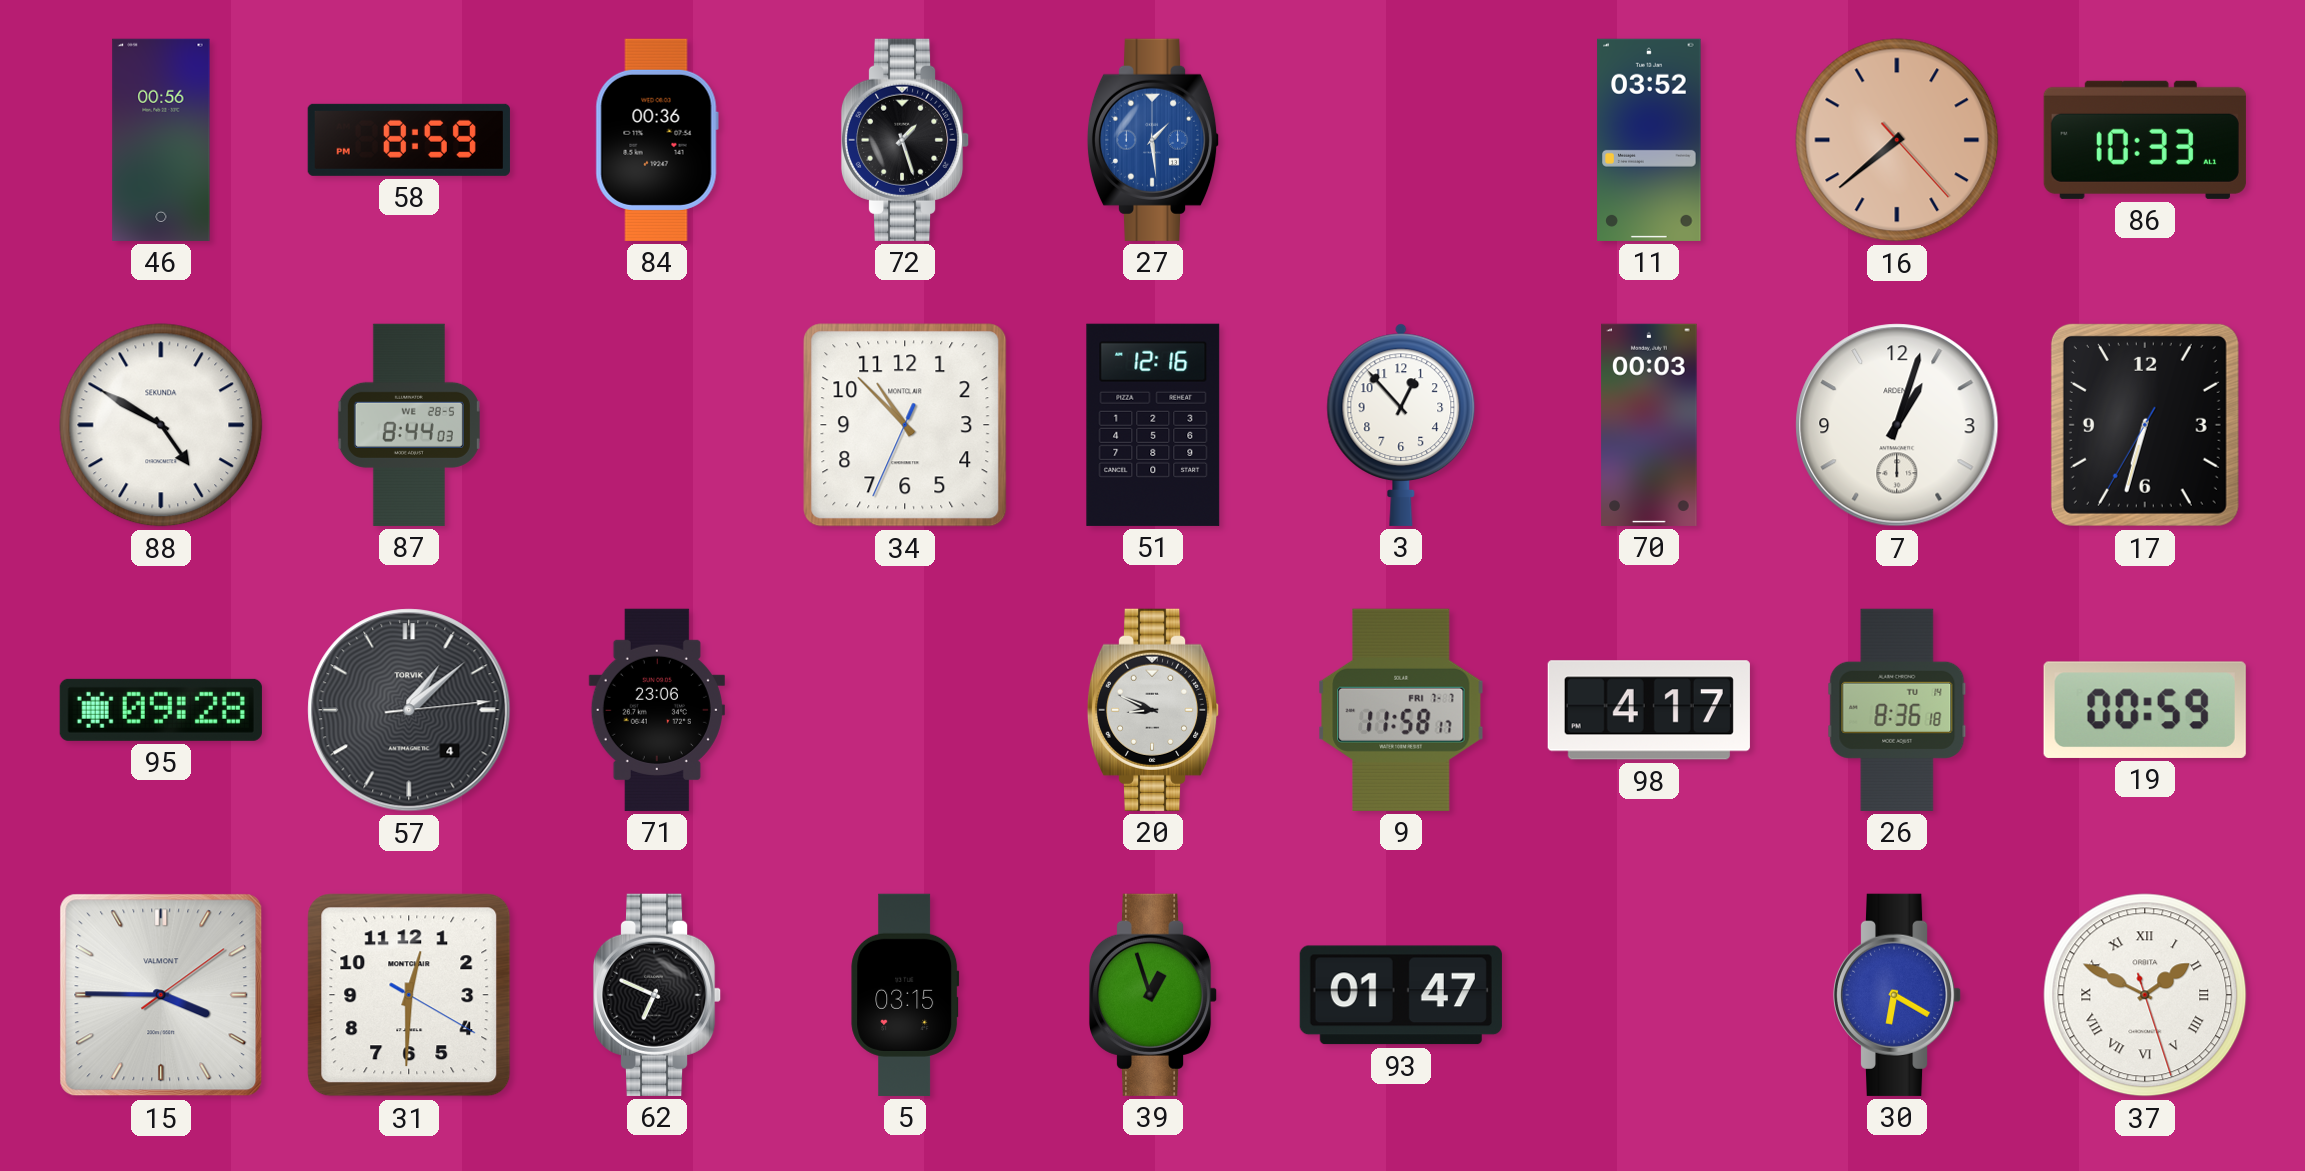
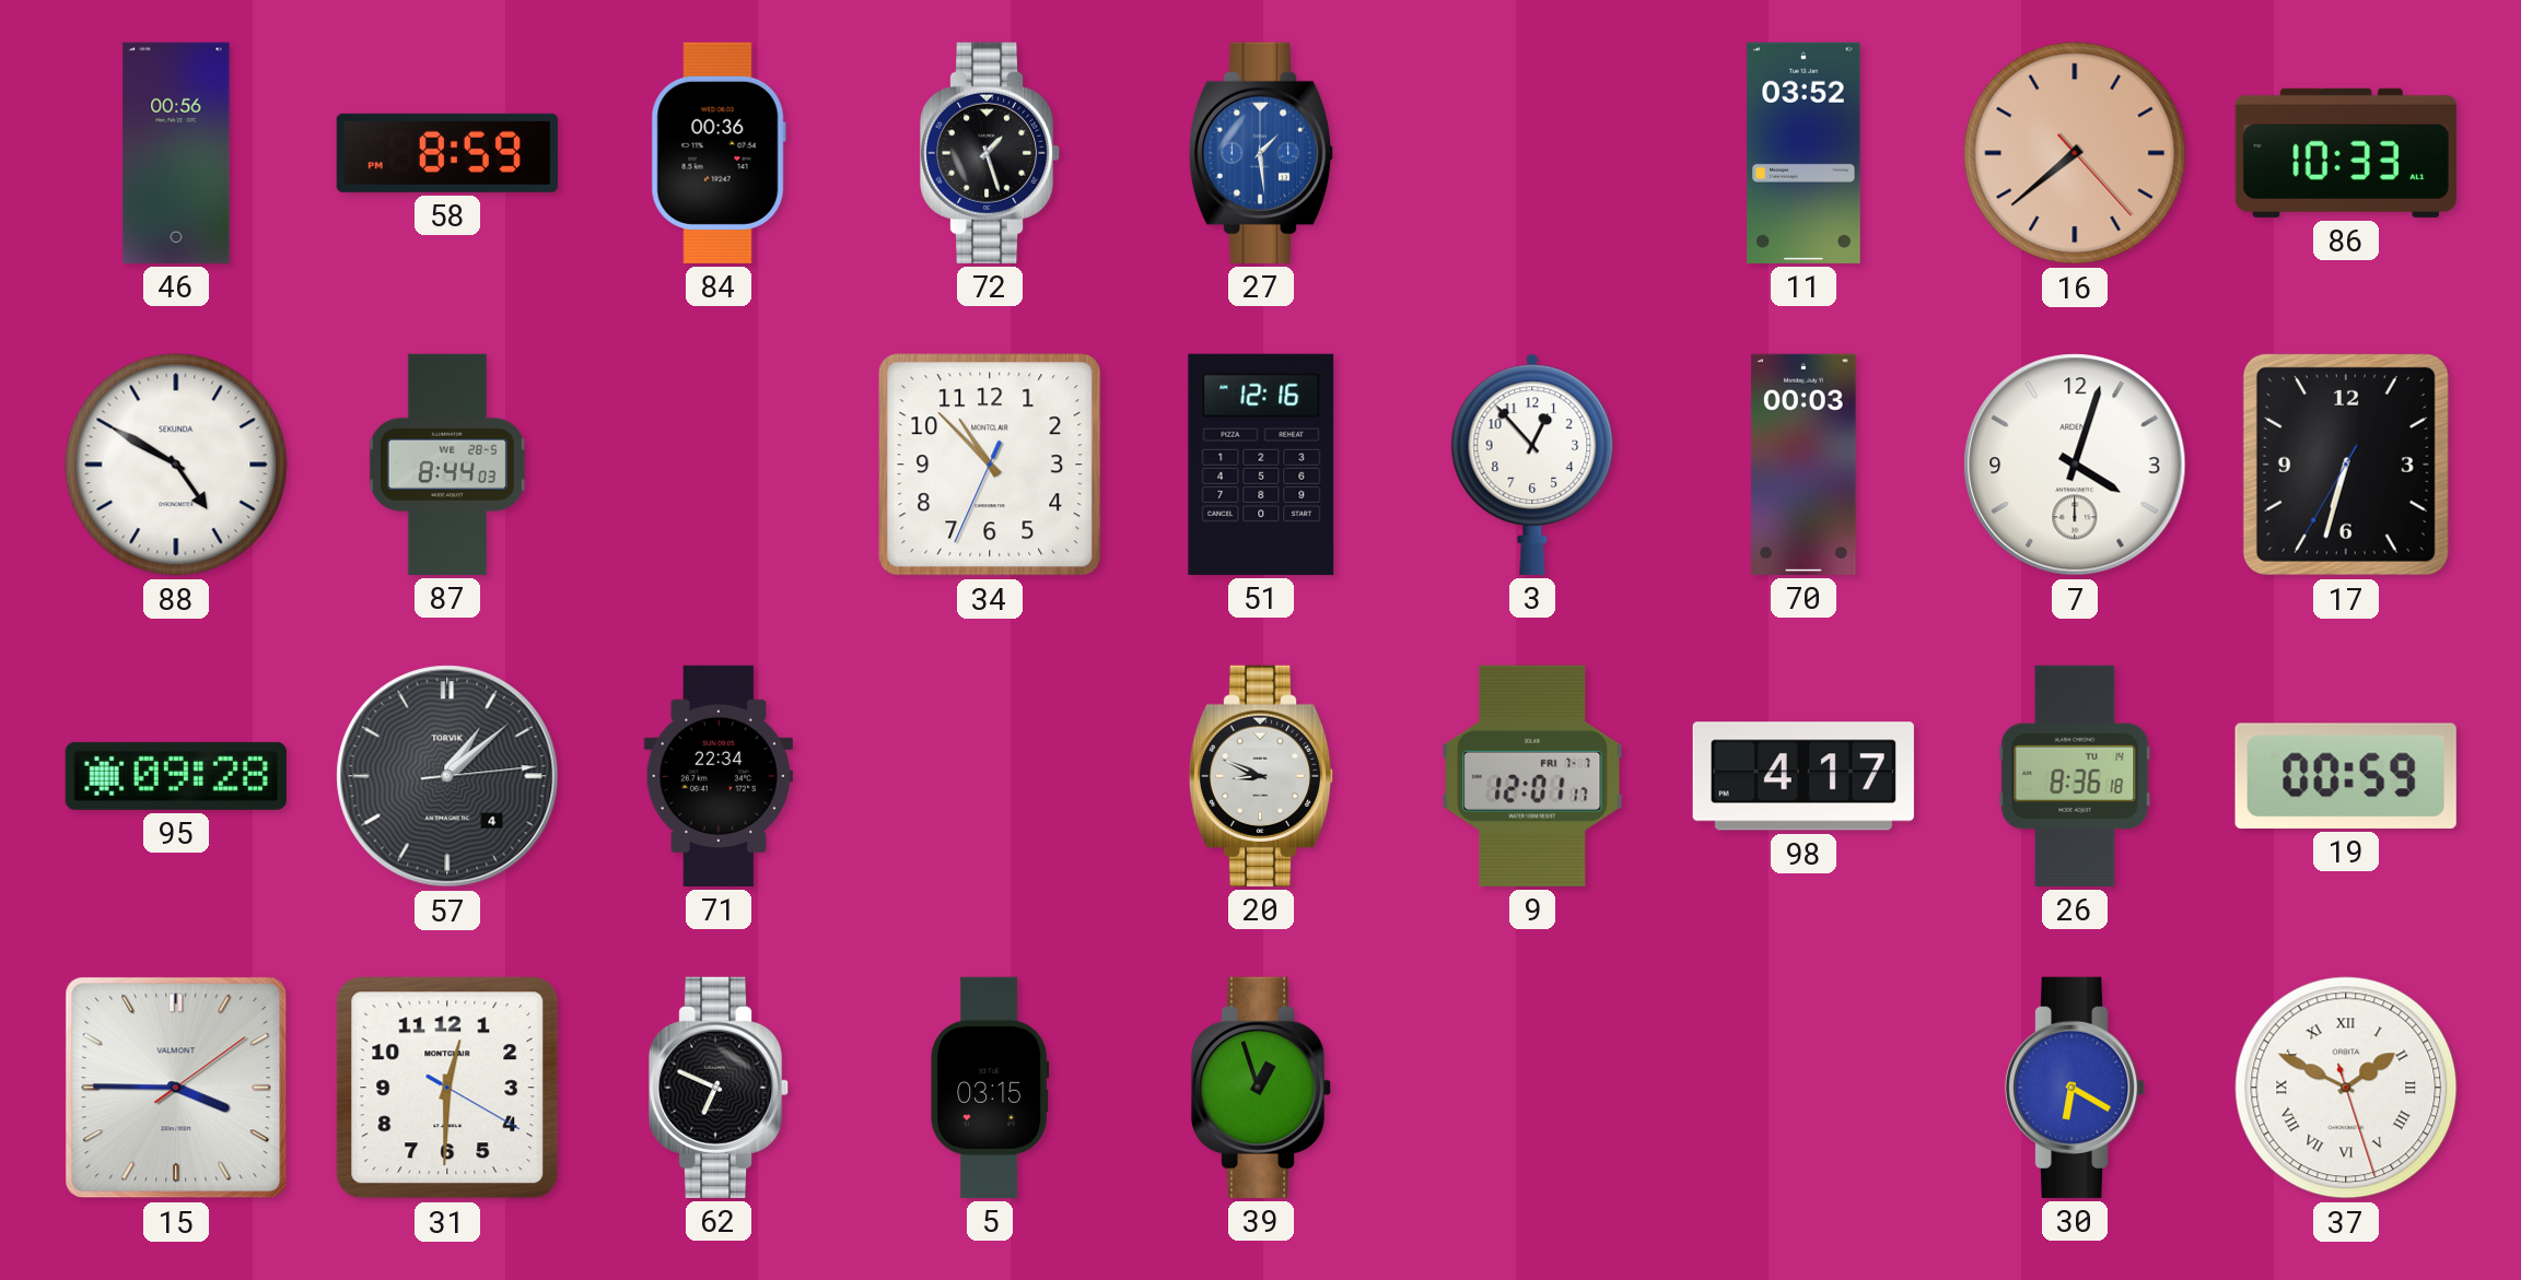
7: 1:03 -> 4:03 (2075, 465)
71: 23:06 -> 22:34 (719, 776)
9: 11:58 -> 12:01 (1532, 776)
93: 01:47 -> none (1401, 995)
